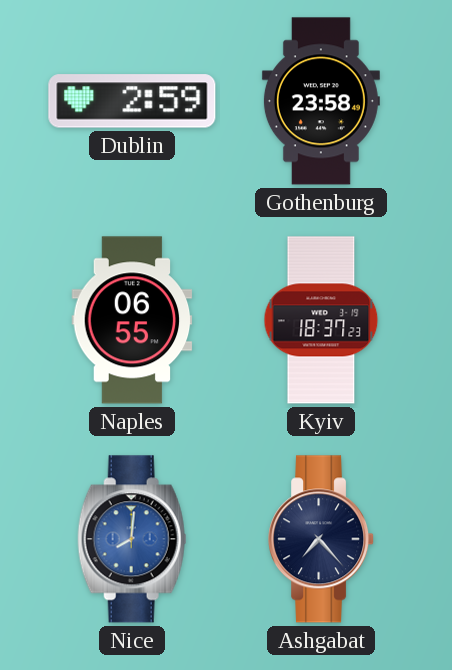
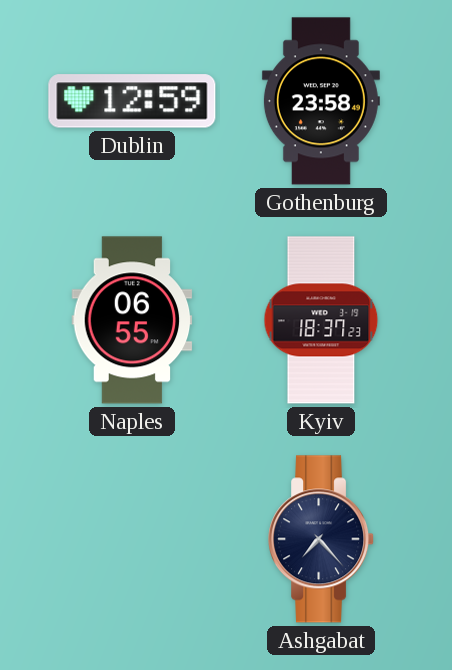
Dublin: 2:59 -> 12:59 (132, 101)
Nice: 8:01 -> none (132, 539)
